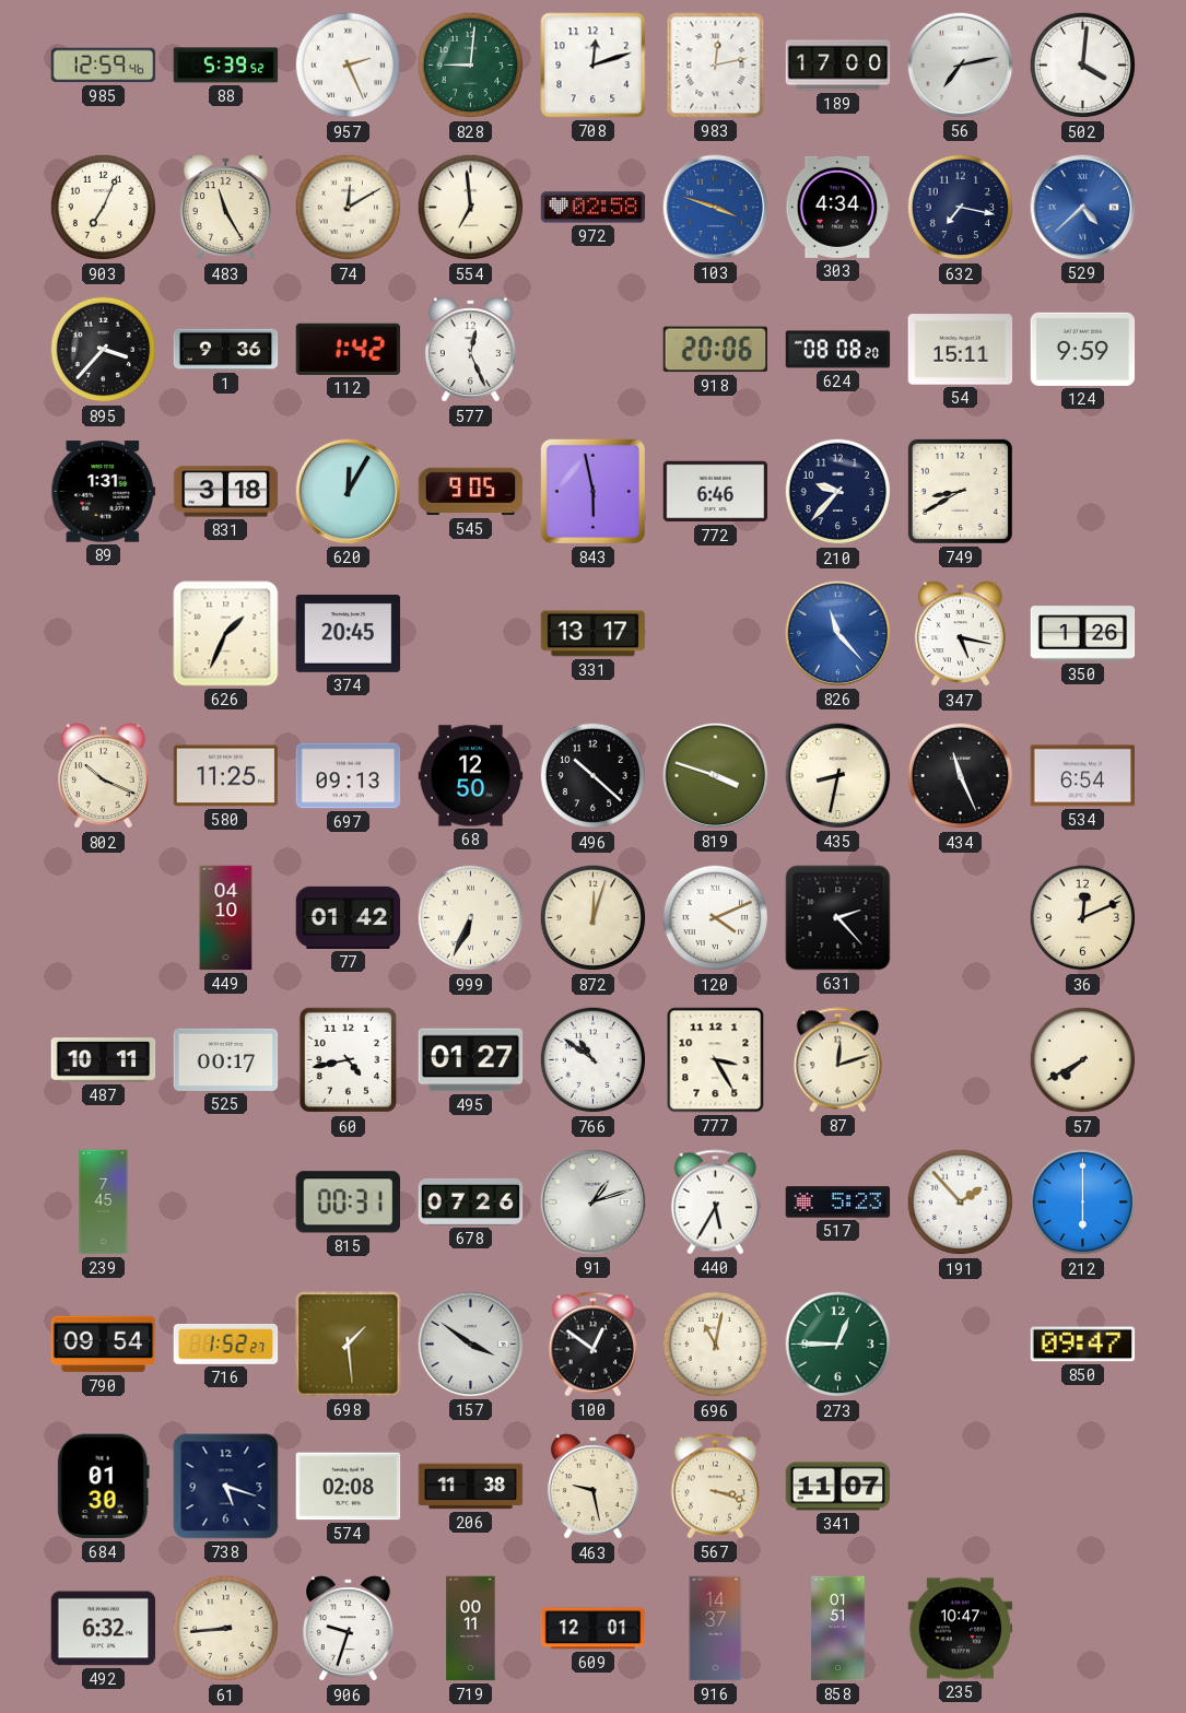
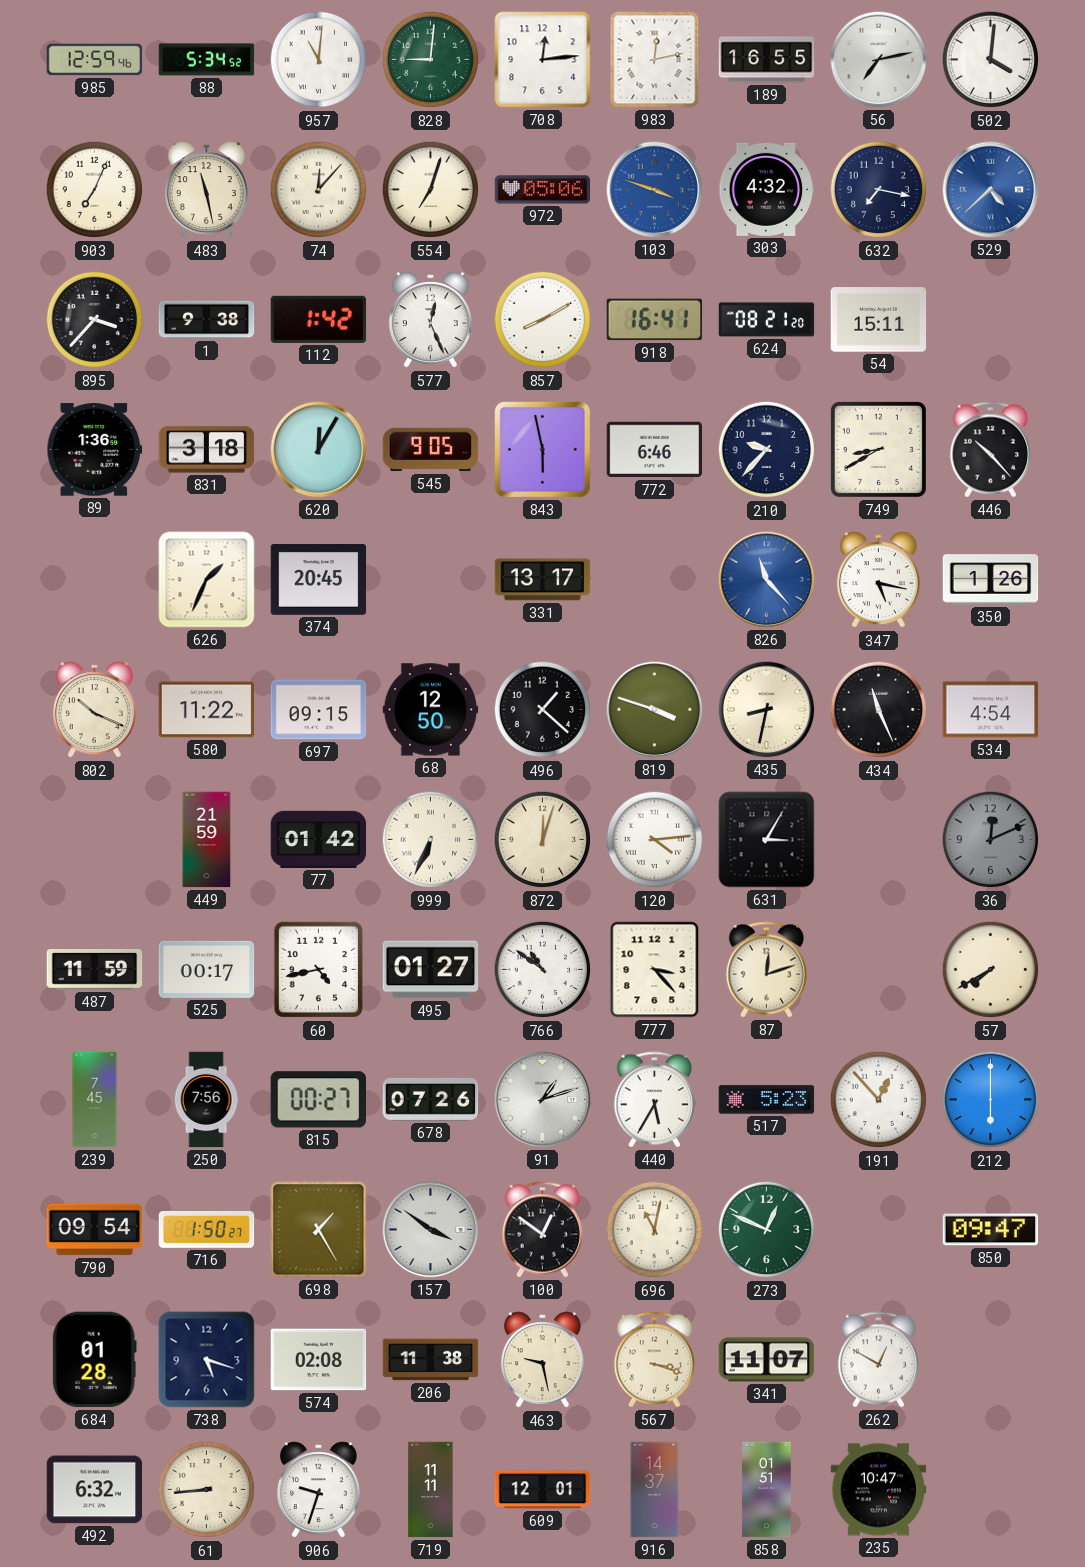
88: 5:39 -> 5:34 (207, 60)
957: 2:26 -> 11:01 (319, 60)
708: 12:12 -> 12:14 (543, 60)
189: 17:00 -> 16:55 (767, 60)
483: 11:25 -> 11:28 (206, 190)
74: 12:10 -> 12:07 (319, 190)
554: 6:59 -> 7:03 (431, 190)
972: 02:58 -> 05:06 (543, 190)
303: 4:34 -> 4:32 (767, 189)
1: 9:36 -> 9:38 (207, 320)
857: none -> 8:10 (543, 320)
918: 20:06 -> 16:41 (655, 320)
624: 08:08 -> 08:21 (767, 320)
124: 9:59 -> none (1083, 349)
89: 1:31 -> 1:36 (95, 450)
446: none -> 10:23 (991, 450)
580: 11:25 -> 11:22 (207, 710)
697: 09:13 -> 09:15 (319, 710)
496: 10:22 -> 1:22 (543, 710)
534: 6:54 -> 4:54 (991, 710)
449: 04:10 -> 21:59 (207, 840)
120: 4:11 -> 4:14 (655, 840)
631: 2:23 -> 3:05 (767, 840)
36 dial: cream -> grey (991, 840)
487: 10:11 -> 11:59 (95, 970)
777: 3:25 -> 3:23 (655, 970)
250: none -> 7:56 (206, 1100)
815: 00:31 -> 00:27 (318, 1100)
191: 1:53 -> 12:53 (879, 1100)
716: 1:52 -> 1:50 (207, 1230)
698: 1:29 -> 1:25 (319, 1230)
273: 12:45 -> 12:49 (767, 1230)
684: 01:30 -> 01:28 (94, 1360)
262: none -> 12:50 (879, 1360)
719: 00:11 -> 11:11 (431, 1490)
